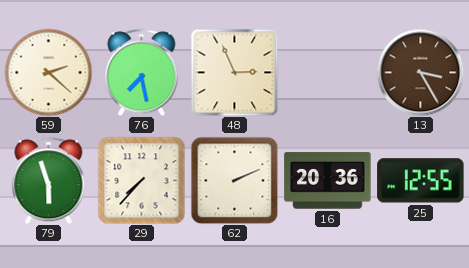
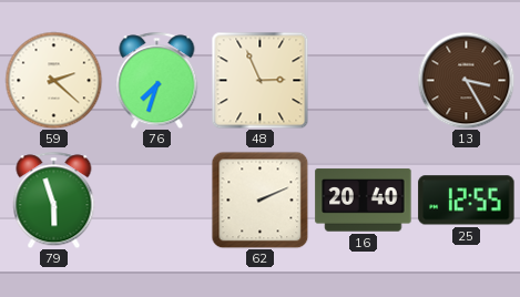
76: 7:28 -> 7:33 (157, 80)
29: 7:37 -> none (141, 180)
16: 20:36 -> 20:40 (364, 201)
